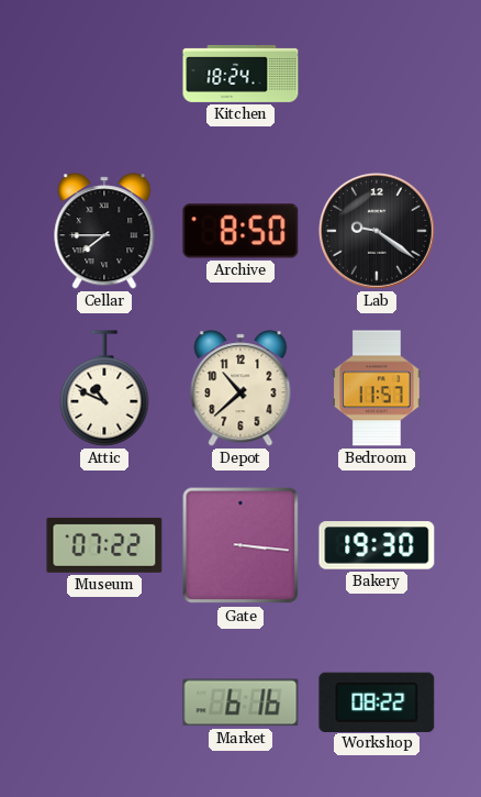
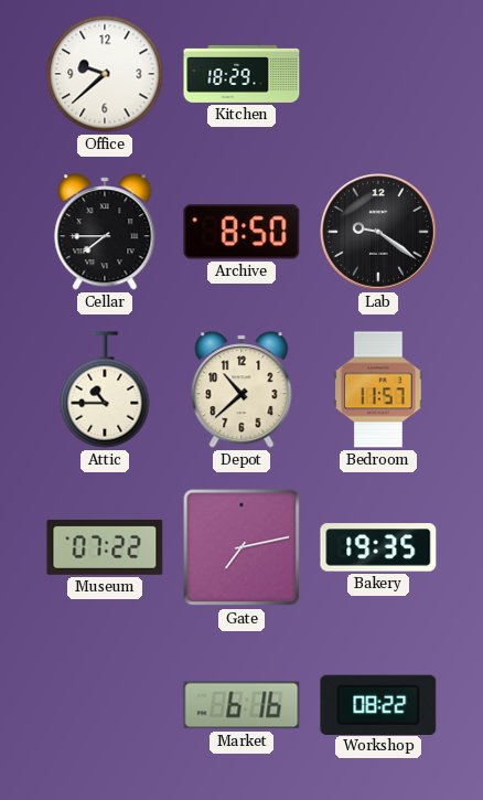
Office: none -> 9:38 (105, 74)
Kitchen: 18:24 -> 18:29 (241, 74)
Attic: 10:49 -> 10:45 (105, 390)
Gate: 3:16 -> 7:13 (241, 547)
Bakery: 19:30 -> 19:35 (378, 547)
